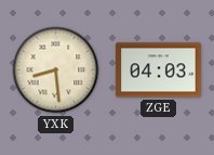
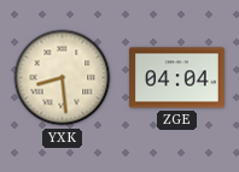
ZGE: 04:03 -> 04:04 (177, 78)
